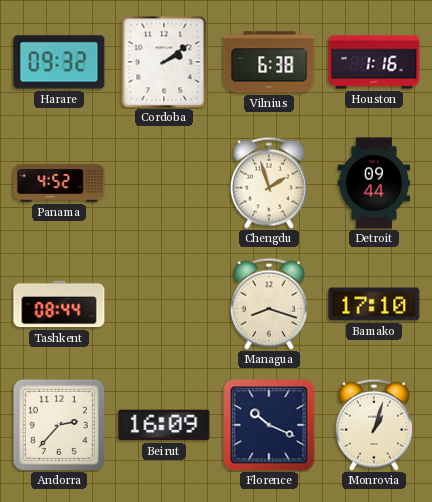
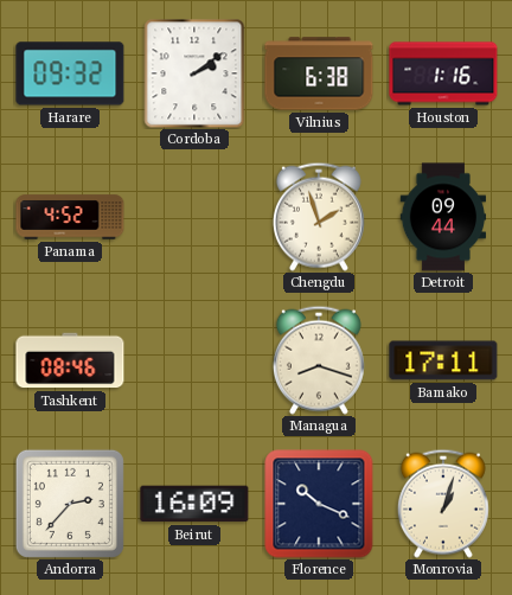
Tashkent: 08:44 -> 08:46 (70, 360)
Bamako: 17:10 -> 17:11 (443, 360)
